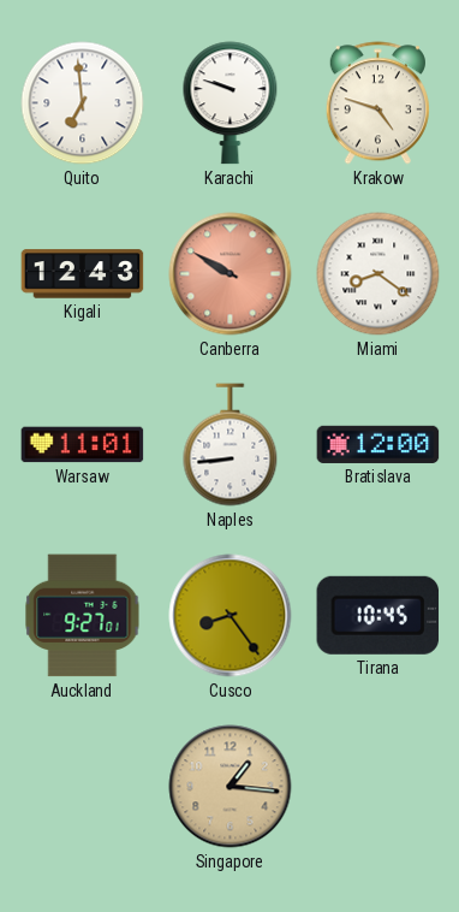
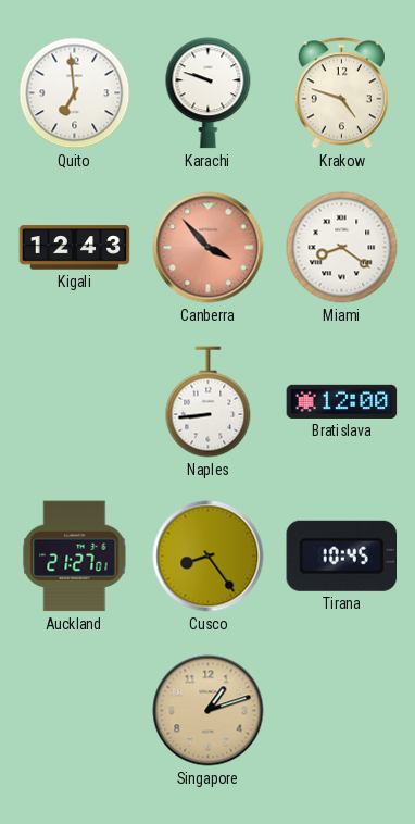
Canberra: 9:50 -> 3:53 (209, 248)
Warsaw: 11:01 -> none (83, 445)
Auckland: 9:27 -> 21:27 (75, 557)
Singapore: 1:16 -> 1:12 (209, 711)
